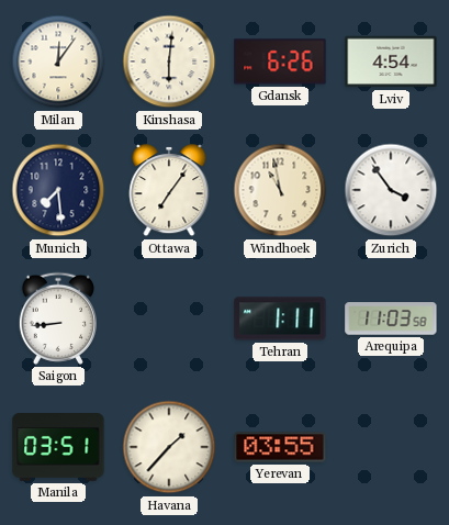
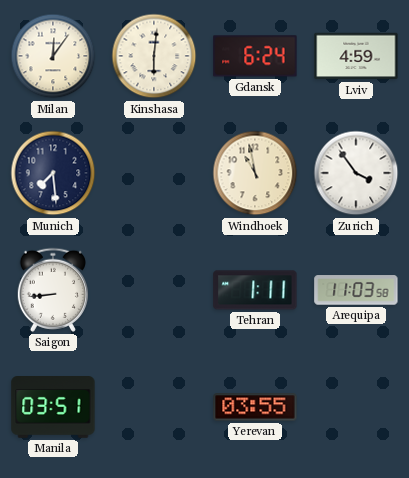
Gdansk: 6:26 -> 6:24 (255, 56)
Lviv: 4:54 -> 4:59 (356, 56)
Ottawa: 7:06 -> none (169, 191)
Havana: 1:37 -> none (169, 447)
